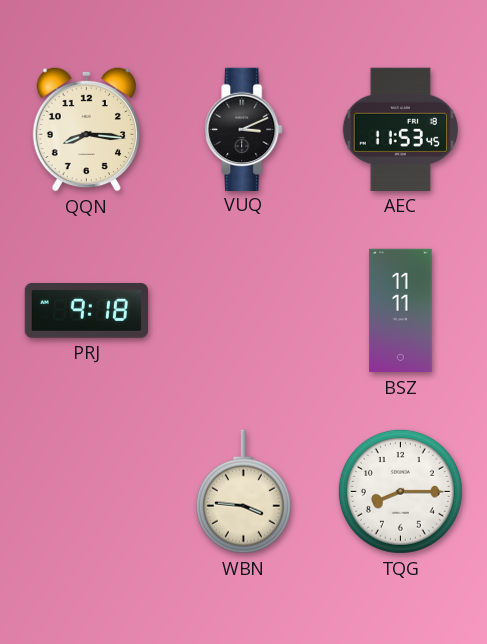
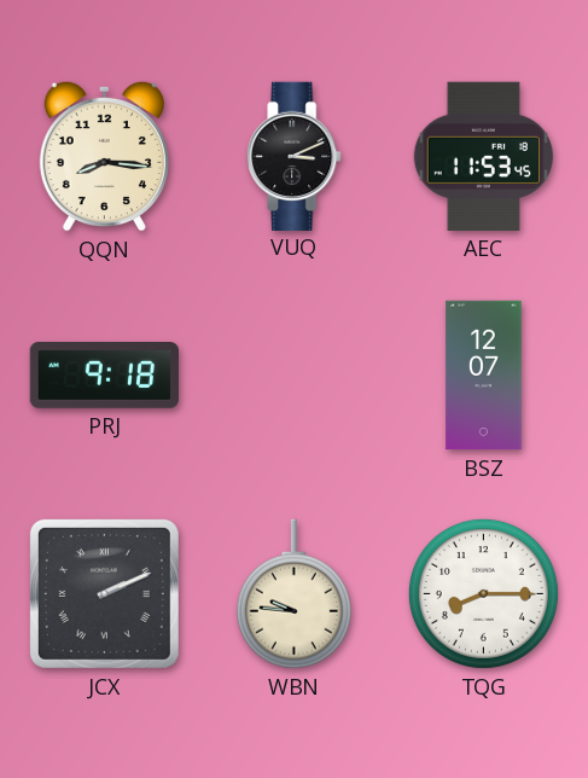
BSZ: 11:11 -> 12:07 (484, 376)
JCX: none -> 2:11 (104, 593)
WBN: 3:46 -> 9:46 (293, 594)
